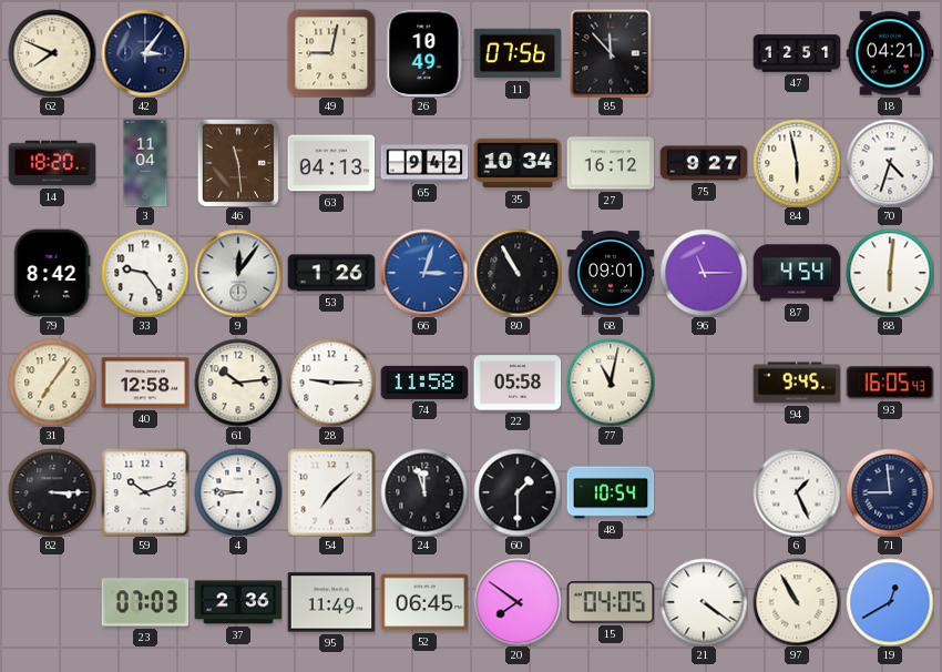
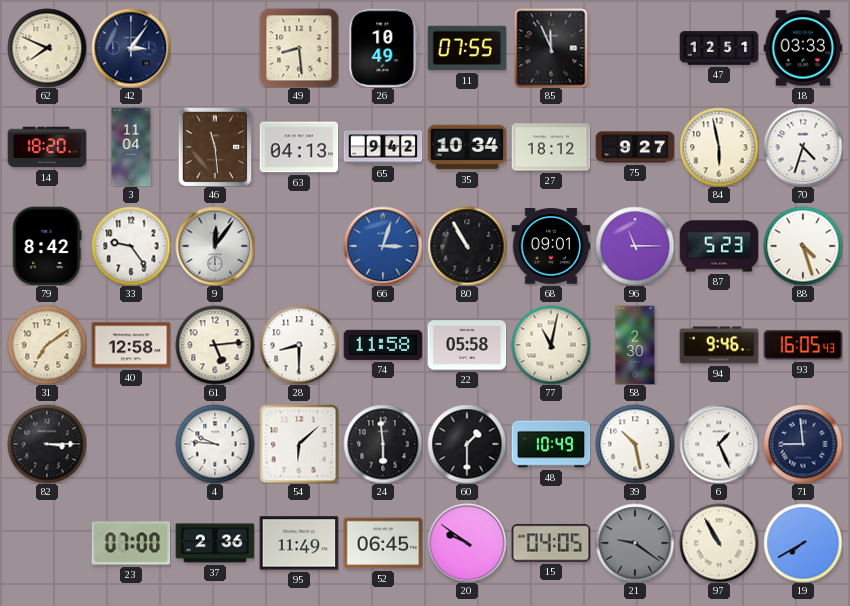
49: 9:02 -> 8:29 (299, 48)
11: 07:56 -> 07:55 (467, 48)
85: 11:53 -> 11:56 (551, 48)
18: 04:21 -> 03:33 (803, 48)
27: 16:12 -> 18:12 (551, 147)
53: 1:26 -> none (331, 273)
87: 4:54 -> 5:23 (719, 246)
88: 6:01 -> 4:27 (803, 246)
31: 7:06 -> 7:09 (47, 345)
61: 10:14 -> 5:14 (215, 345)
28: 9:15 -> 8:30 (299, 345)
58: none -> 2:30 (635, 345)
94: 9:45 -> 9:46 (719, 345)
59: 10:12 -> none (145, 492)
4: 8:46 -> 9:46 (215, 444)
54: 7:08 -> 6:08 (299, 444)
24: 11:57 -> 5:59 (383, 444)
48: 10:54 -> 10:49 (551, 444)
39: none -> 10:28 (635, 444)
23: 07:03 -> 07:00 (131, 543)
20: 7:51 -> 9:51 (467, 543)
21: 4:21 -> 9:21 (635, 543)
21 dial: white -> grey (635, 543)
19: 12:40 -> 7:40 (803, 543)
